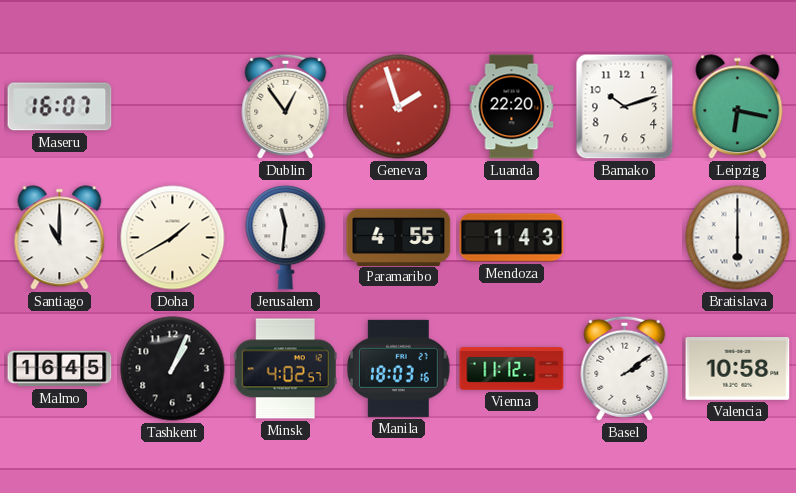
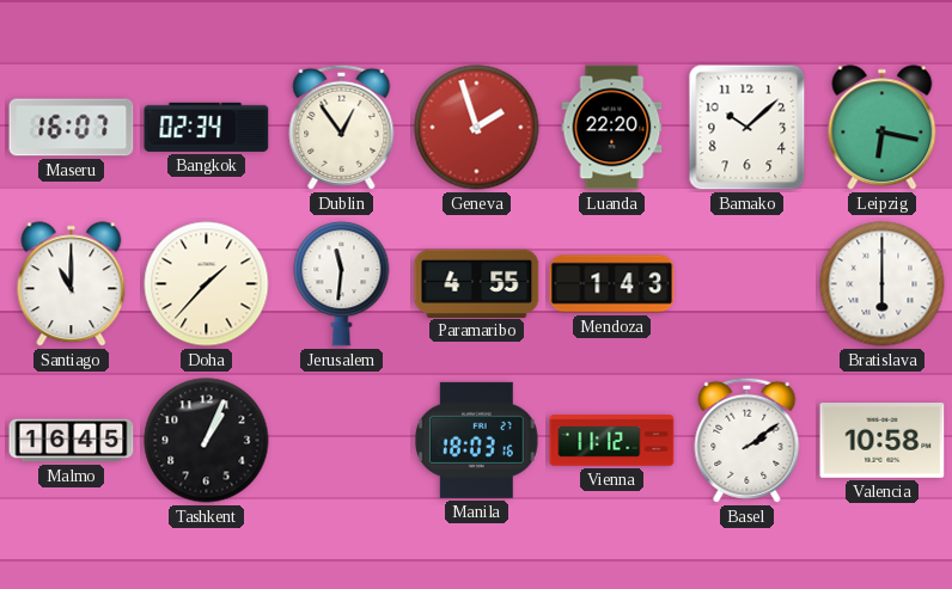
Bangkok: none -> 02:34 (207, 127)
Bamako: 10:12 -> 10:08 (747, 128)
Doha: 1:40 -> 1:37 (207, 284)
Minsk: 4:02 -> none (285, 369)
